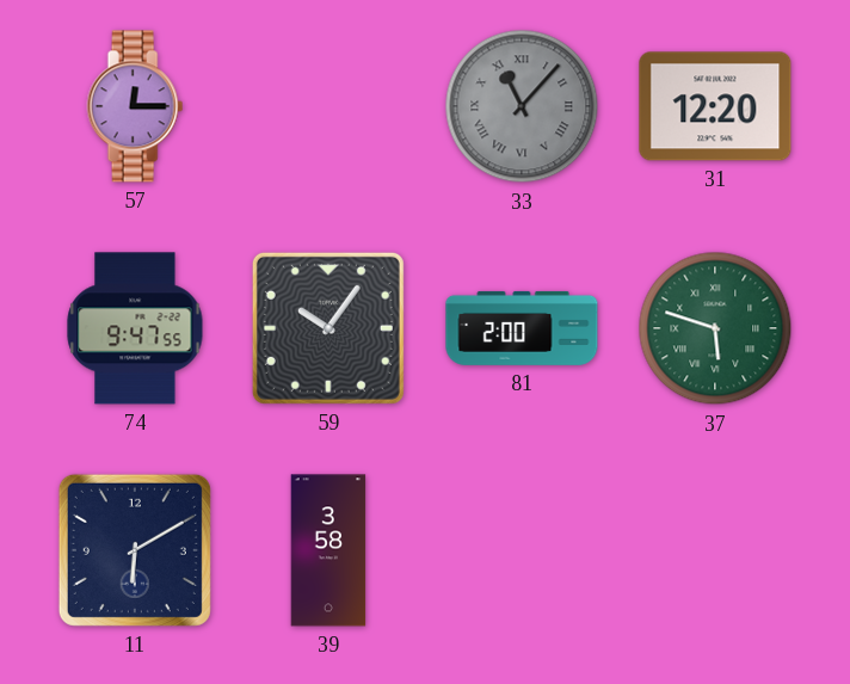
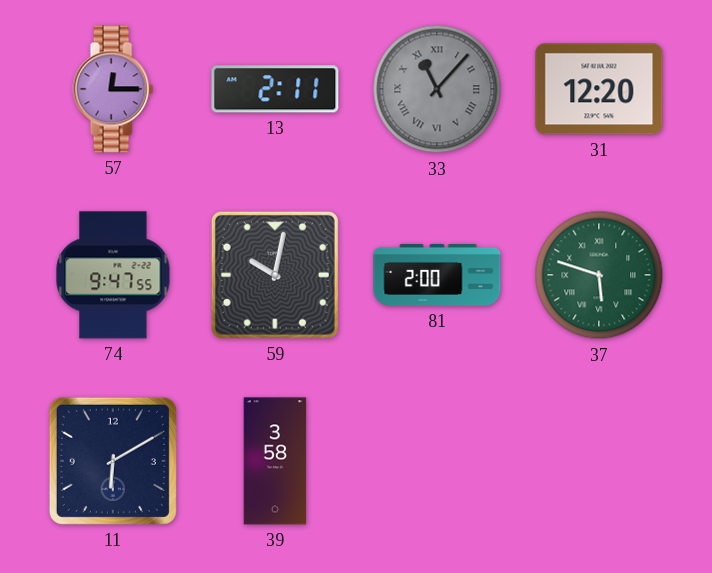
13: none -> 2:11 (275, 89)
59: 10:06 -> 10:02 (275, 275)
